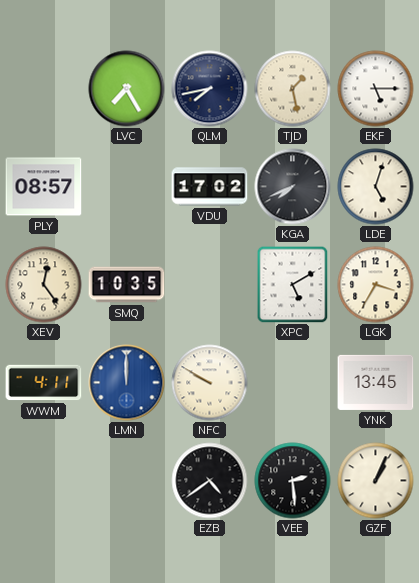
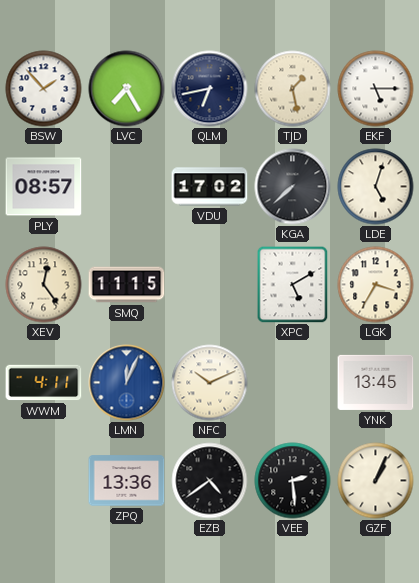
BSW: none -> 1:53 (44, 89)
QLM: 7:43 -> 6:43 (210, 89)
KGA: 7:41 -> 7:38 (293, 187)
SMQ: 10:35 -> 11:15 (127, 285)
LMN: 12:00 -> 12:04 (127, 383)
NFC: 9:50 -> 10:11 (210, 383)
ZPQ: none -> 13:36 (127, 481)
